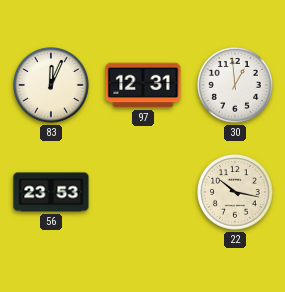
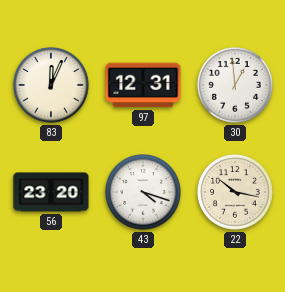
56: 23:53 -> 23:20 (51, 192)
43: none -> 4:18 (144, 193)
